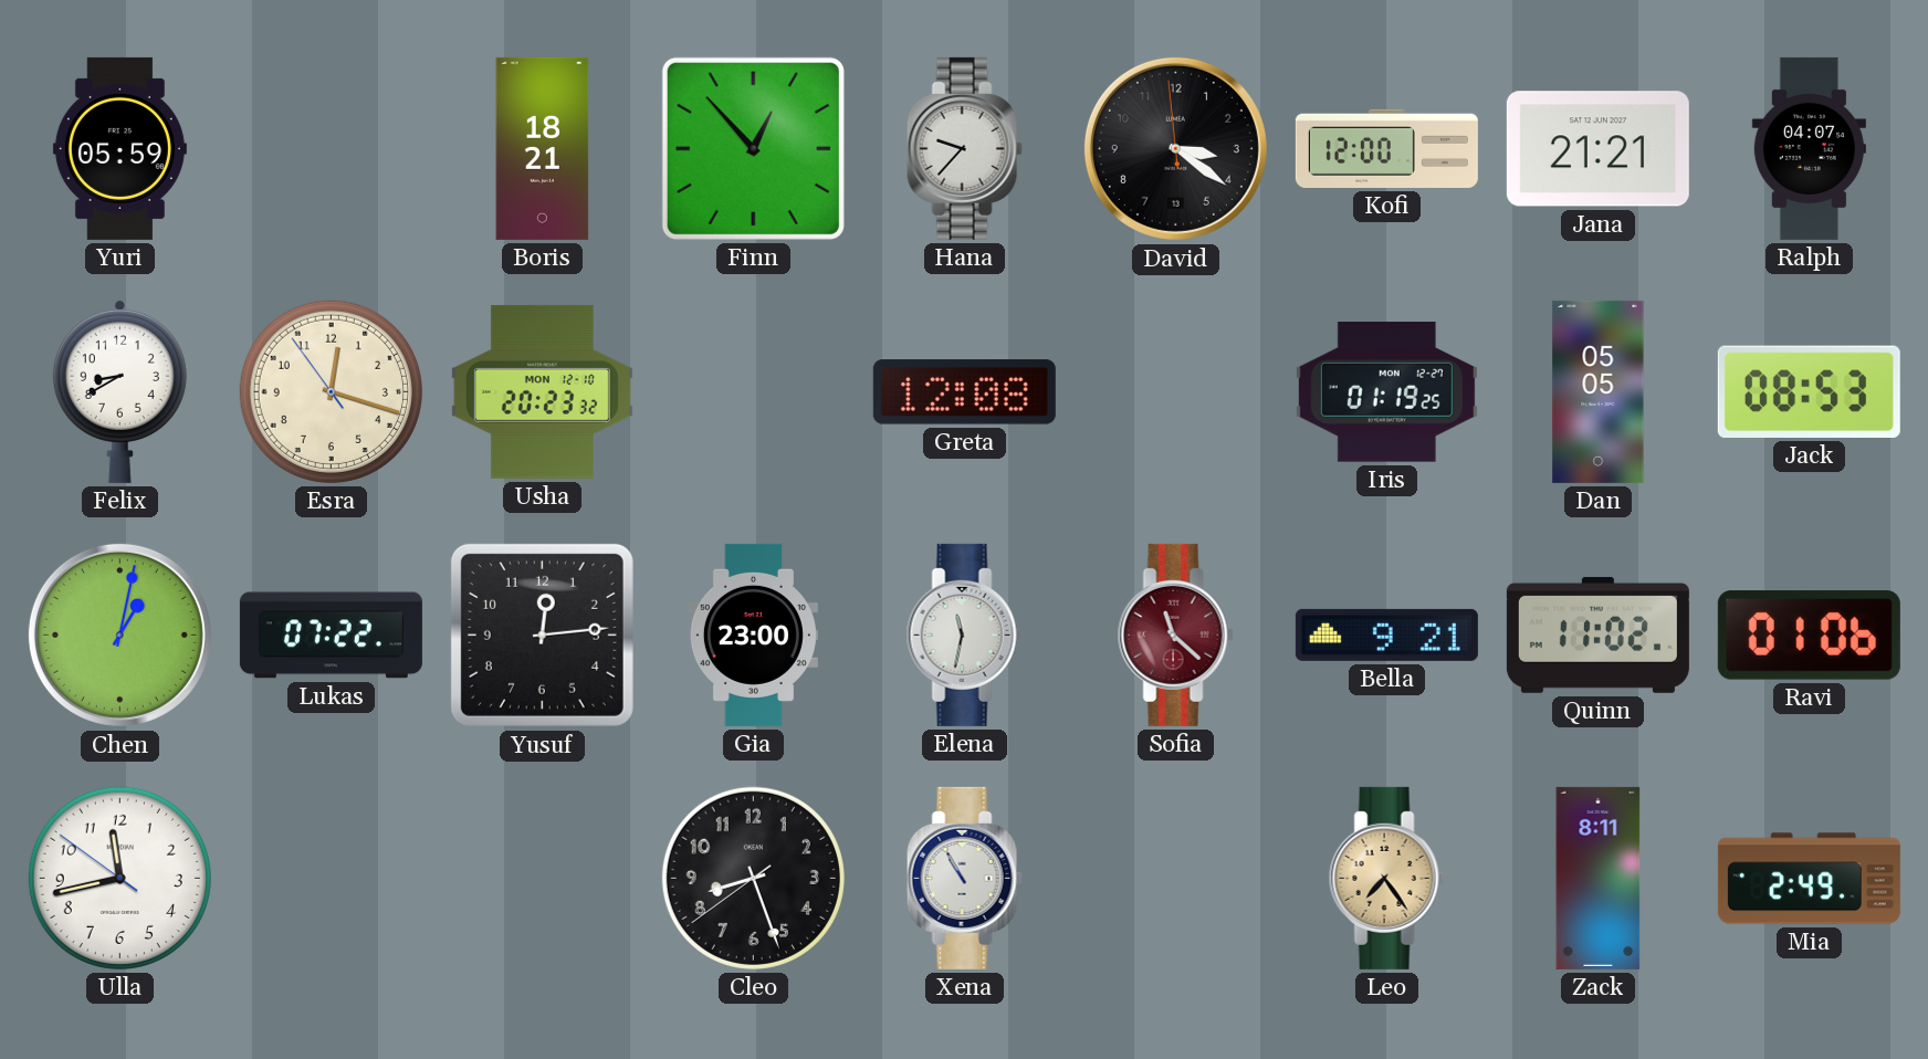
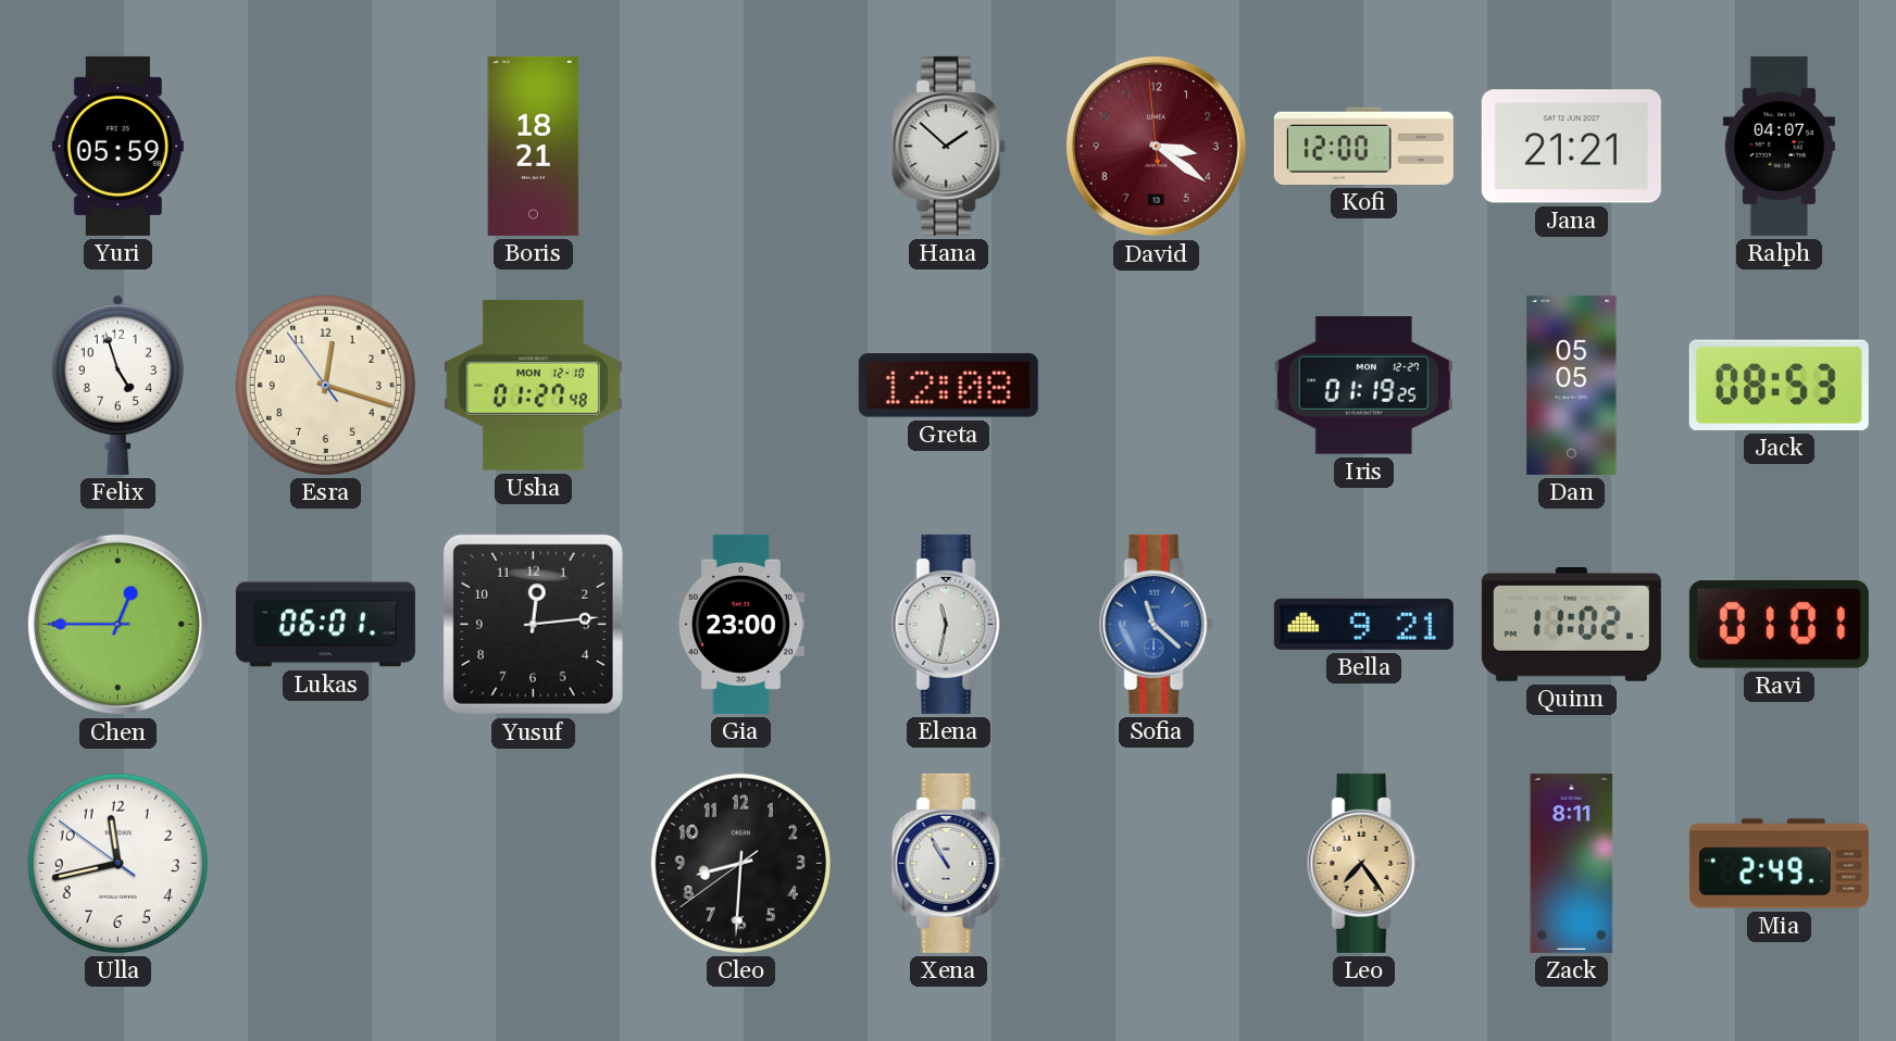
Finn: 12:53 -> none (753, 148)
Hana: 9:37 -> 1:52 (948, 146)
David dial: black -> burgundy (1156, 146)
Felix: 8:40 -> 4:57 (117, 385)
Usha: 20:23 -> 01:27 (533, 385)
Chen: 1:02 -> 12:45 (117, 624)
Lukas: 07:22 -> 06:01 (325, 625)
Sofia dial: burgundy -> blue (1156, 624)
Ravi: 01:06 -> 01:01 (1779, 625)
Cleo: 8:26 -> 8:30 (740, 863)
